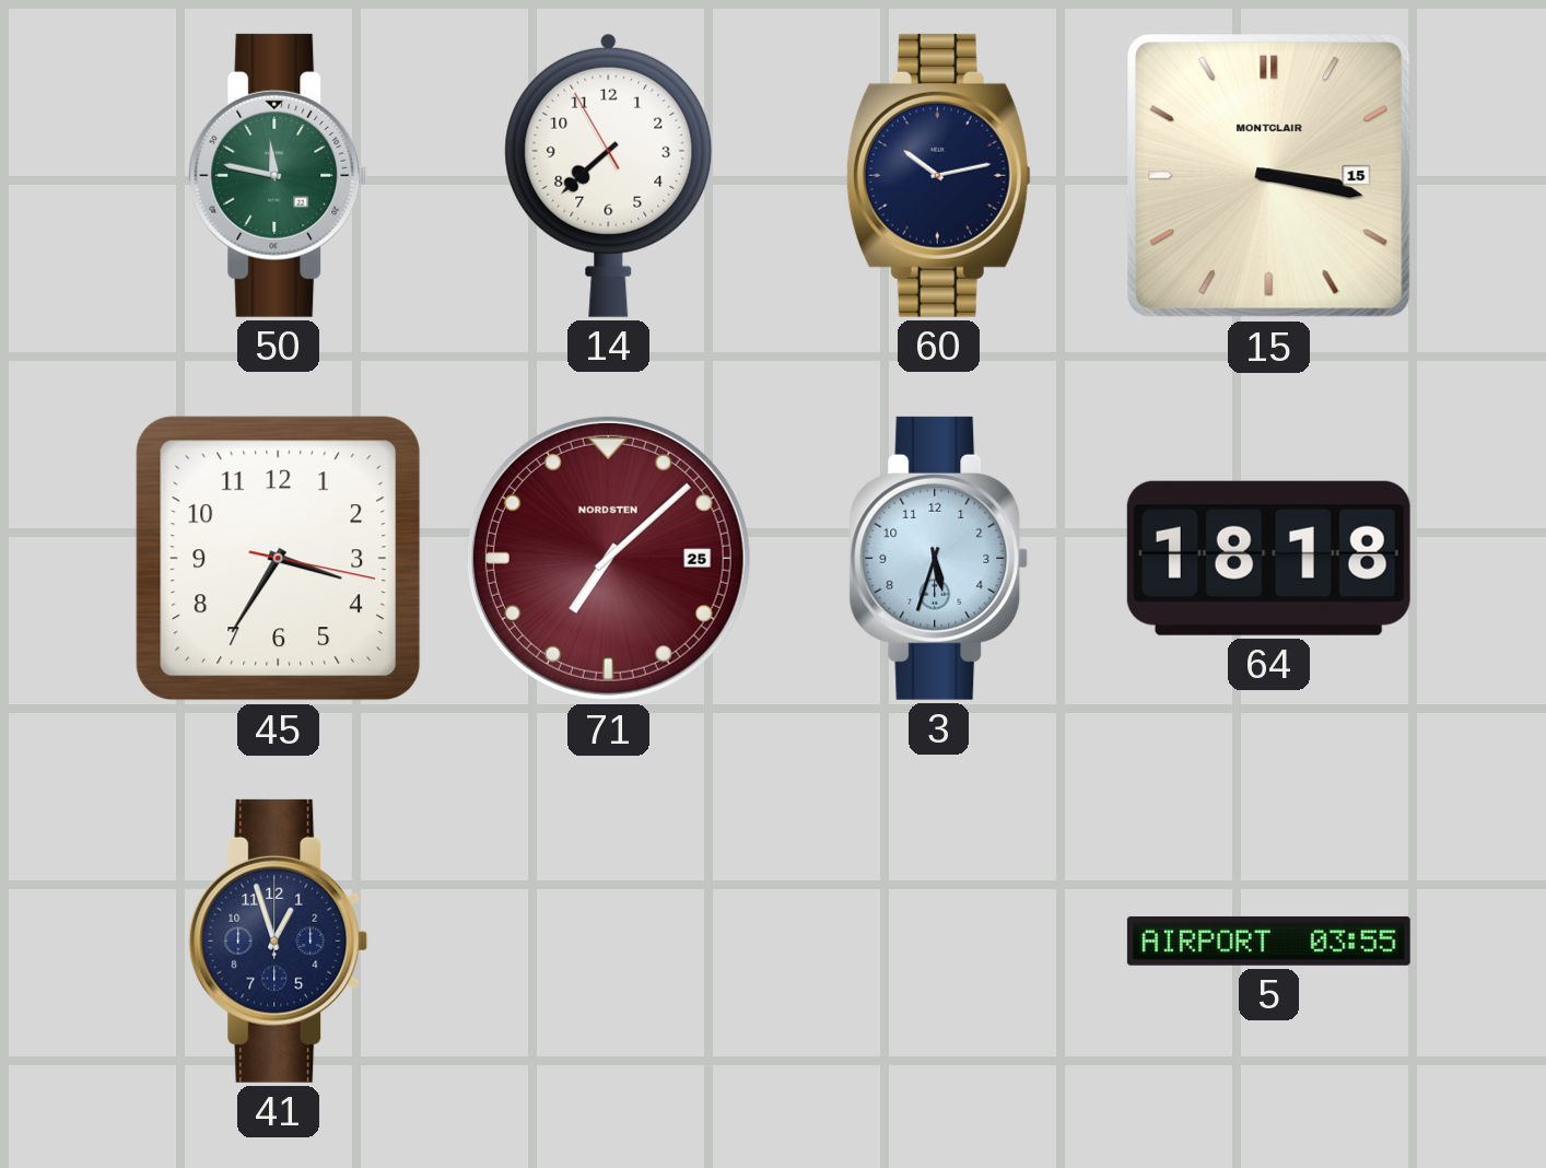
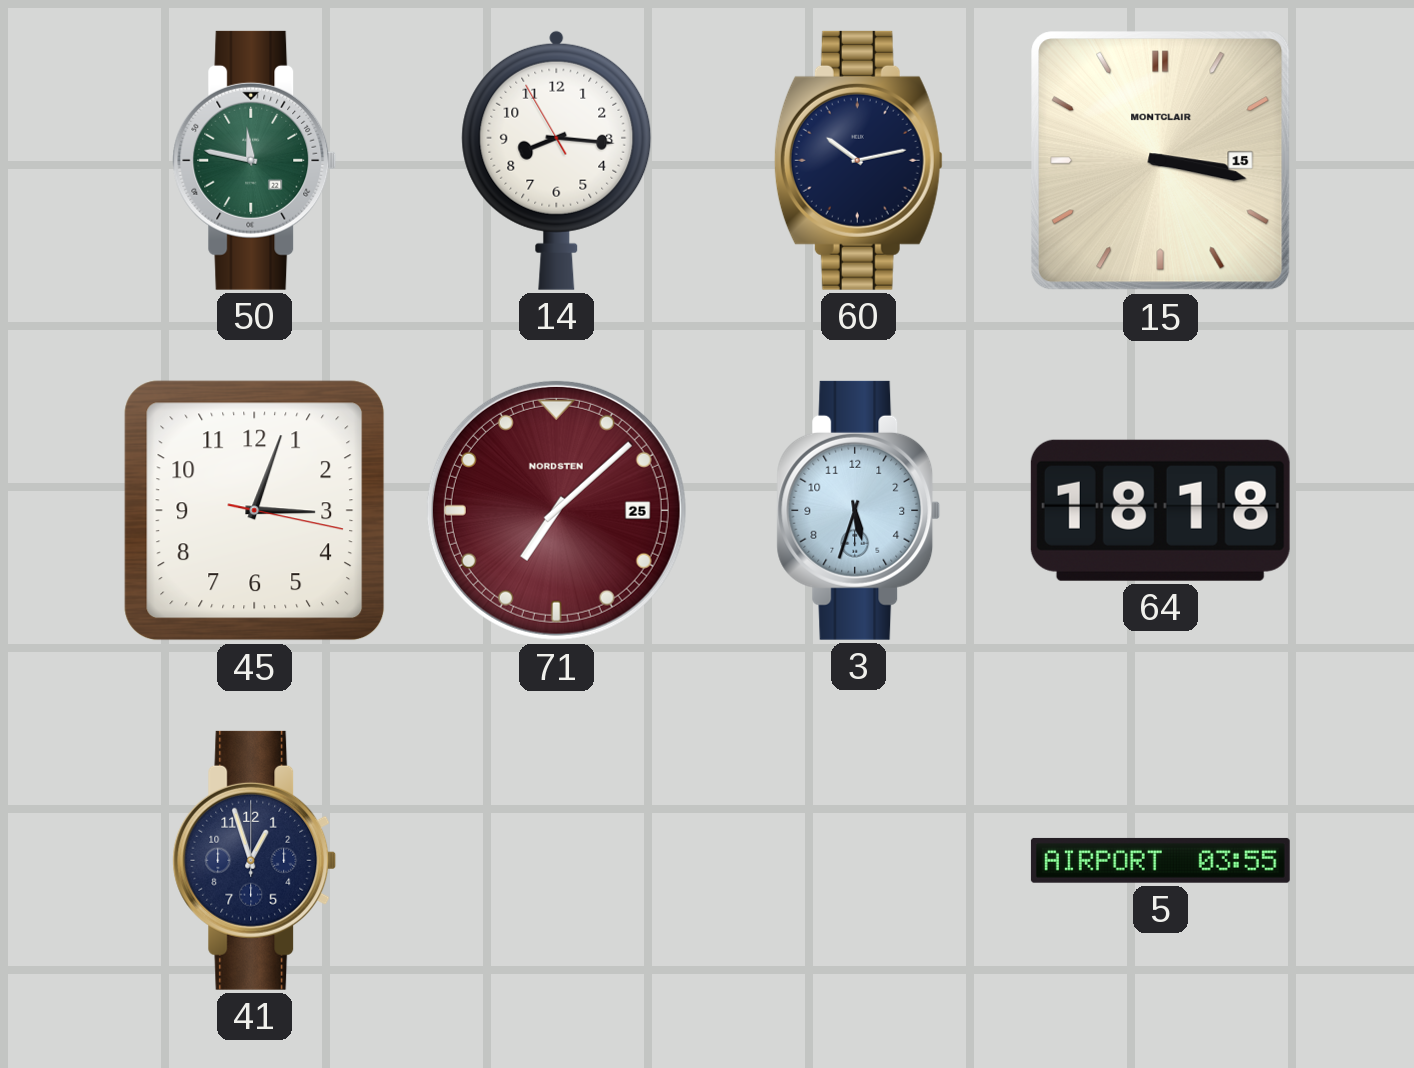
14: 7:37 -> 8:15 (557, 160)
45: 3:35 -> 3:03 (255, 511)
